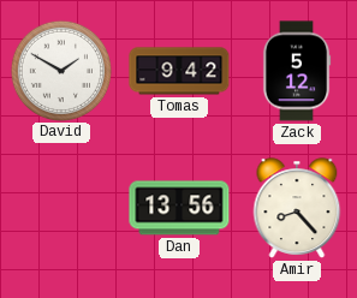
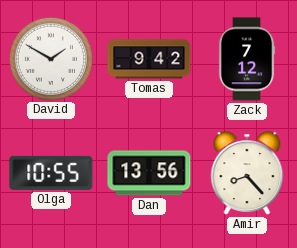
Zack: 5:12 -> 7:12 (247, 59)
Olga: none -> 10:55 (51, 173)
